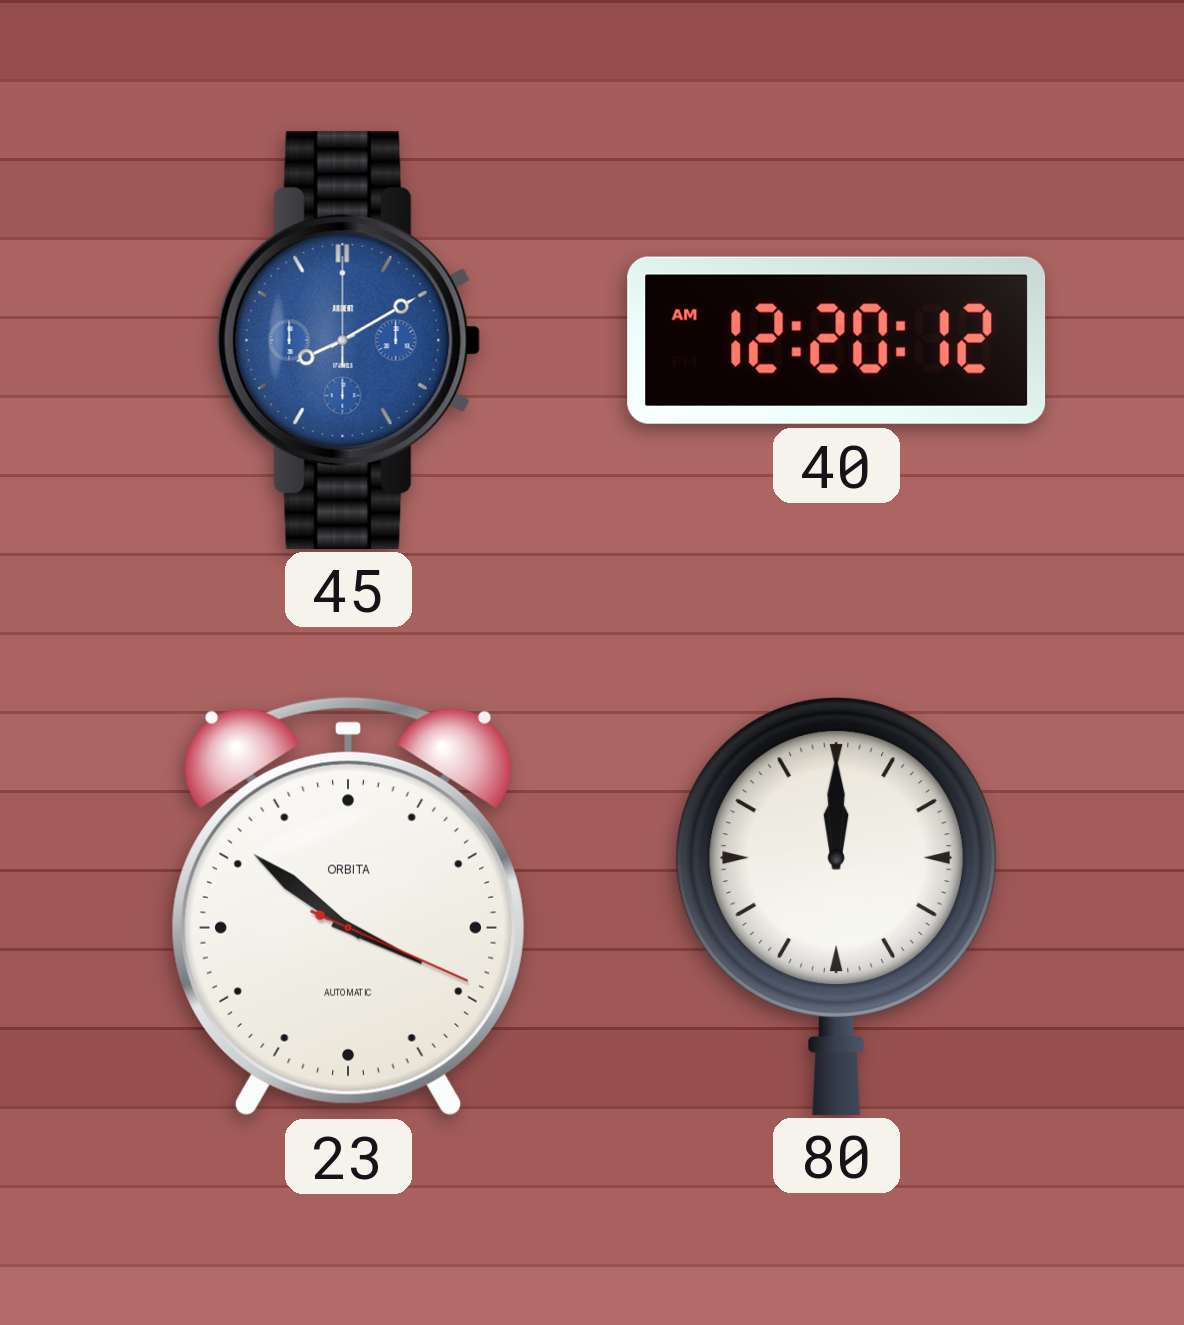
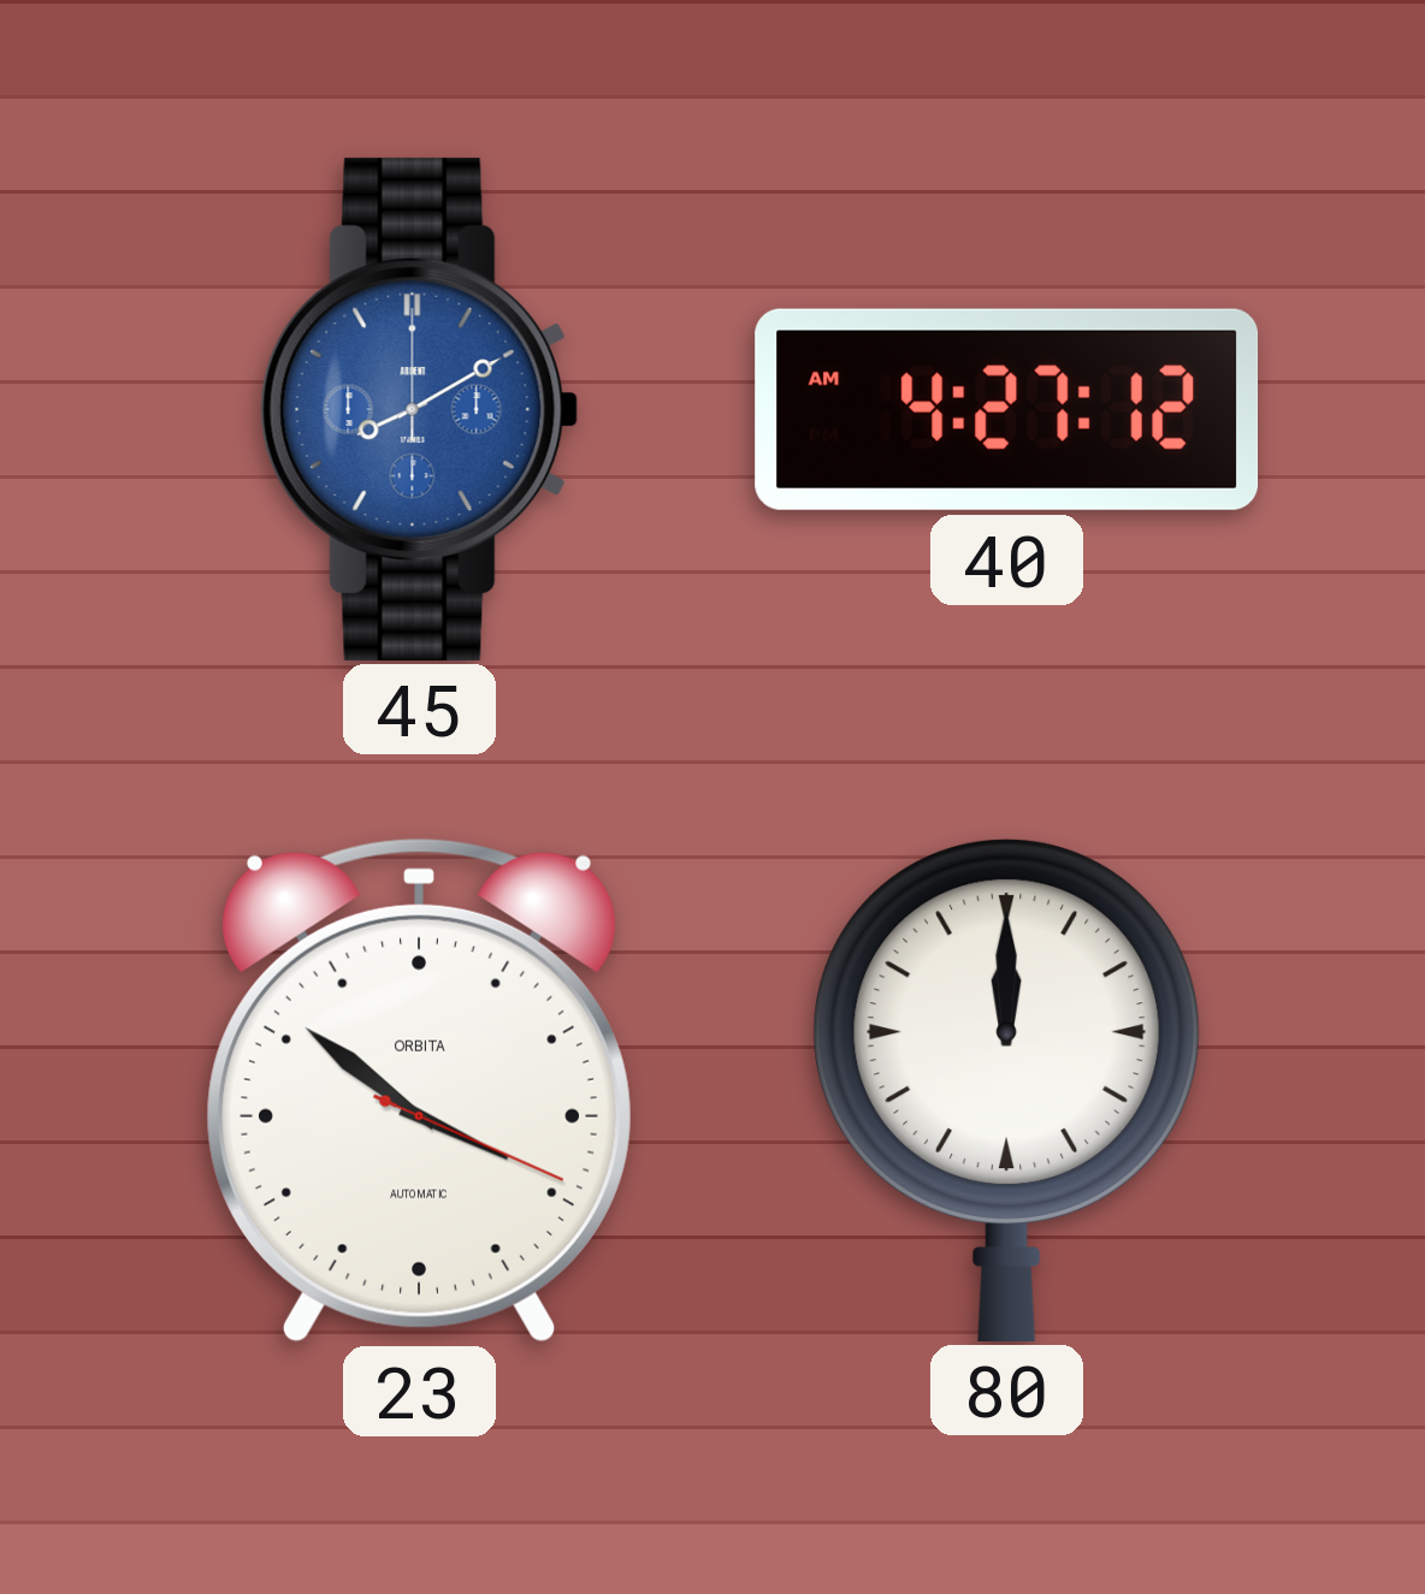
40: 12:20 -> 4:27 (1007, 409)
